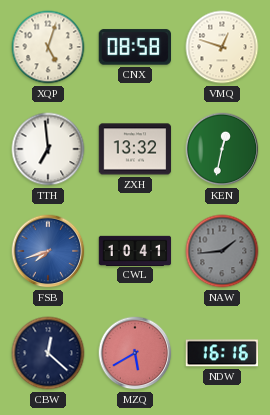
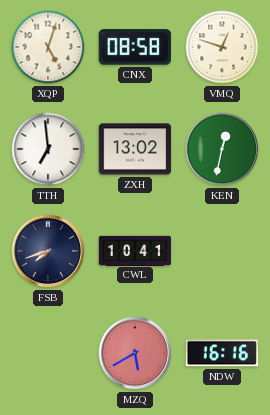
ZXH: 13:32 -> 13:02 (135, 149)
FSB dial: blue -> navy (48, 251)
NAW: 1:44 -> none (222, 251)
CBW: 12:22 -> none (48, 353)
